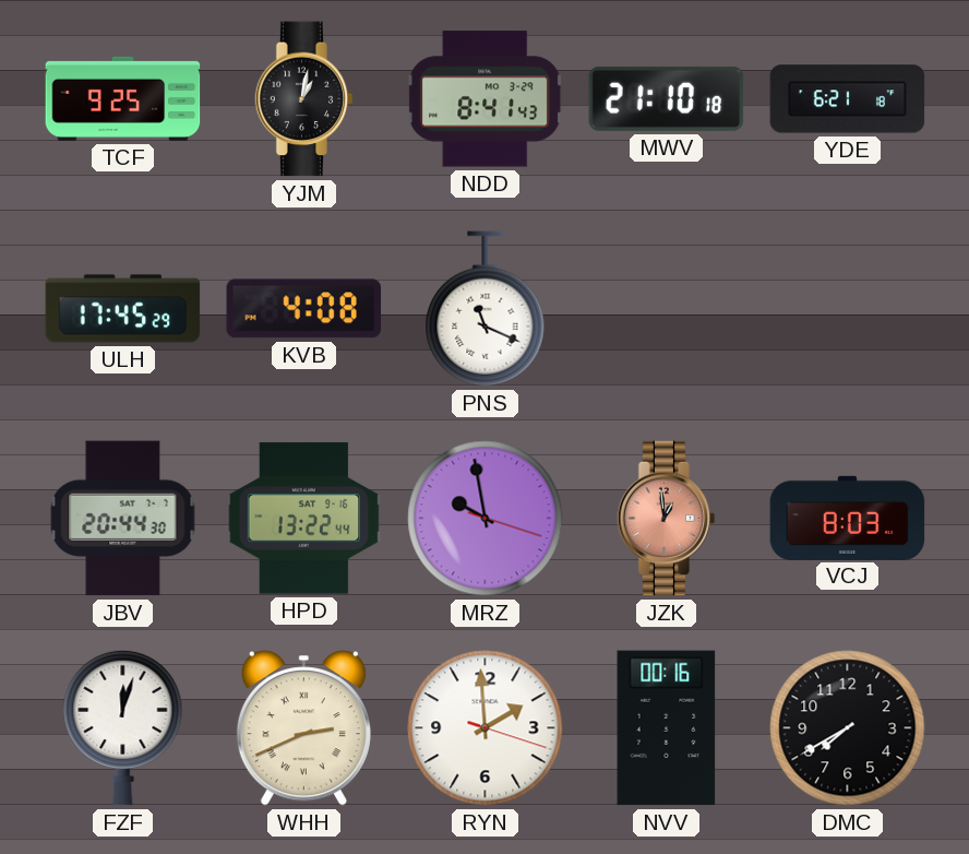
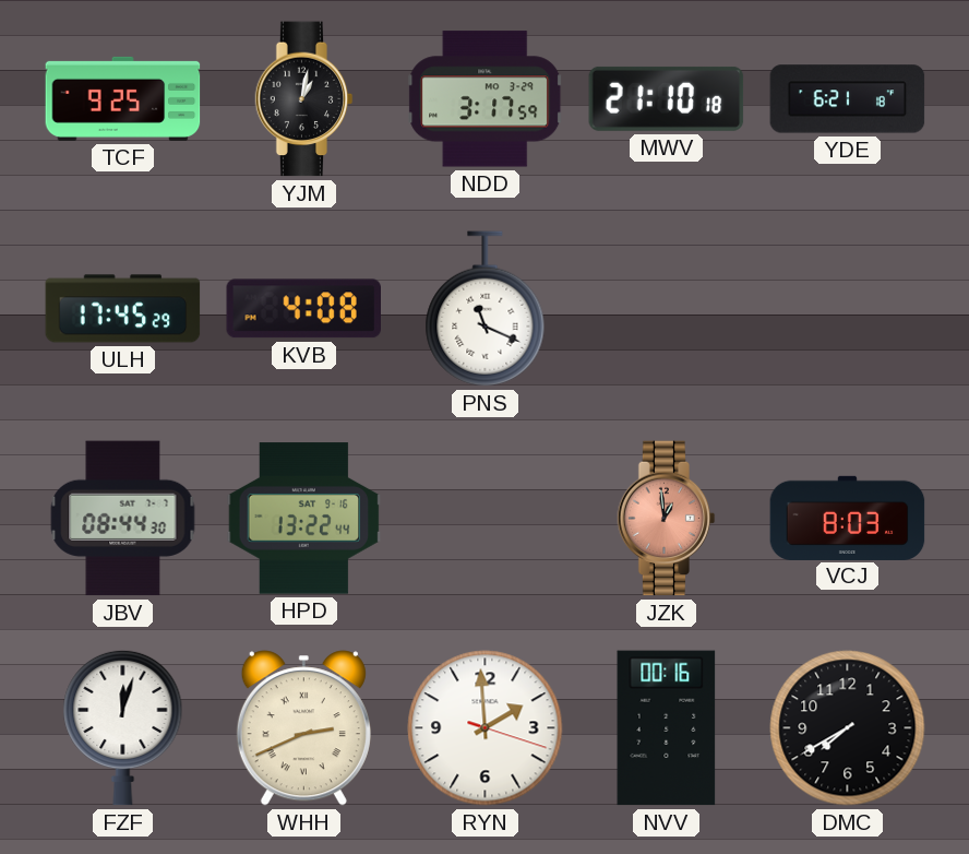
NDD: 8:41 -> 3:17 (486, 99)
JBV: 20:44 -> 08:44 (123, 519)
MRZ: 9:58 -> none (486, 519)
